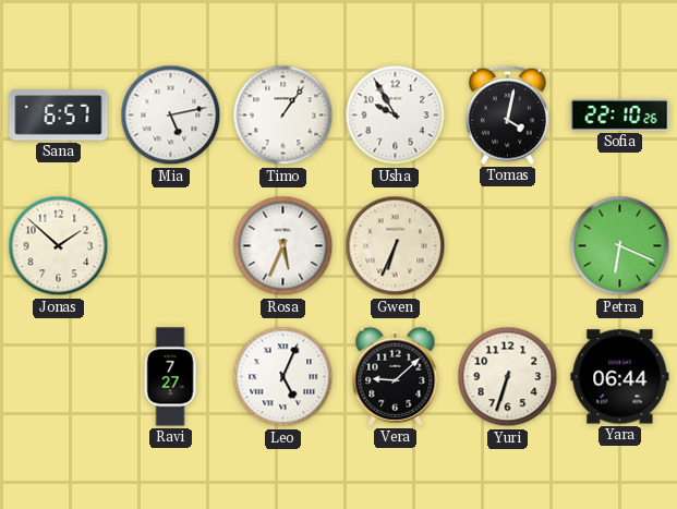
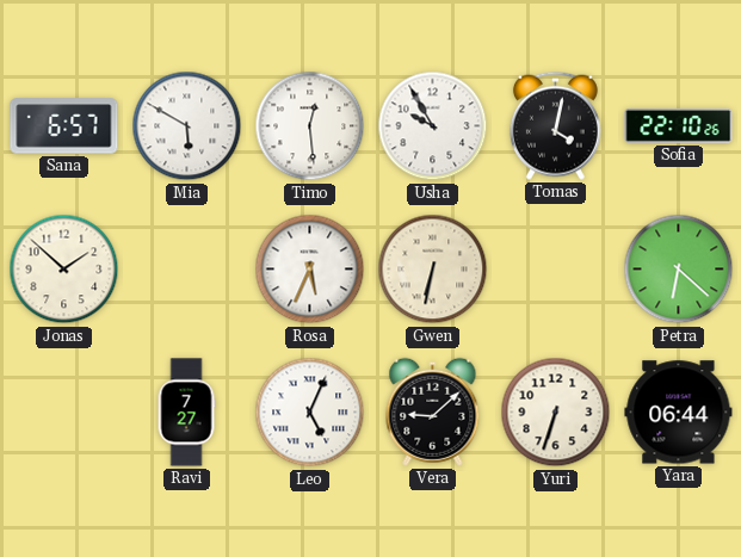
Mia: 5:13 -> 5:50 (187, 126)
Timo: 1:06 -> 12:29 (310, 126)
Gwen: 6:34 -> 6:32 (433, 270)
Petra: 6:19 -> 6:22 (679, 270)
